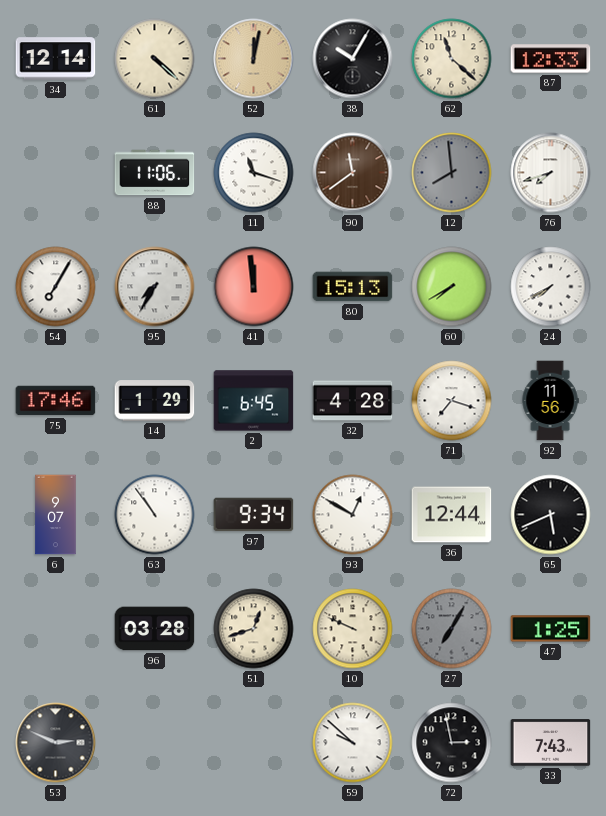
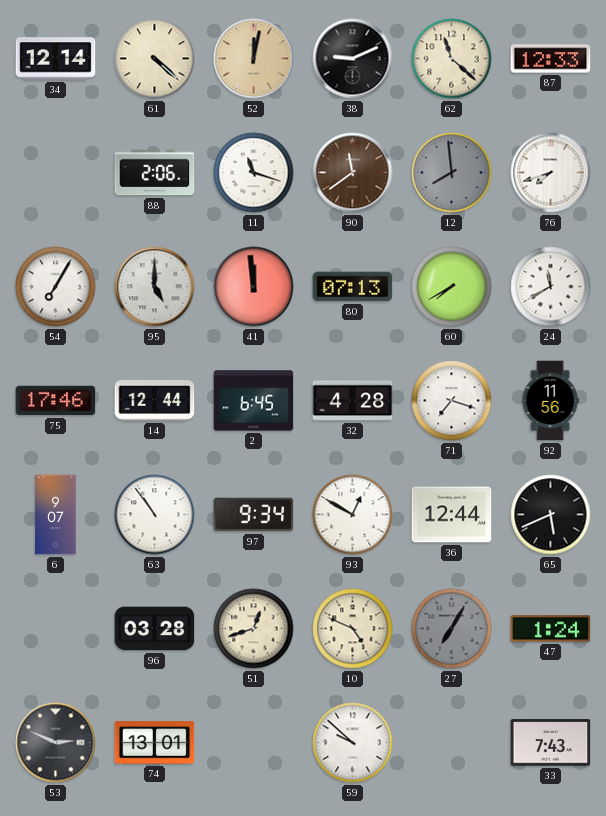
38: 10:05 -> 9:11 (353, 59)
88: 11:06 -> 2:06 (155, 173)
95: 7:35 -> 5:00 (155, 287)
80: 15:13 -> 07:13 (353, 287)
24: 7:40 -> 11:40 (551, 287)
14: 1:29 -> 12:44 (155, 401)
10: 9:49 -> 4:49 (353, 629)
47: 1:25 -> 1:24 (551, 629)
74: none -> 13:01 (155, 743)
72: 2:58 -> none (452, 743)
